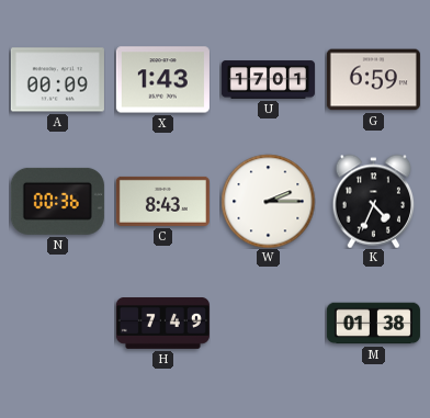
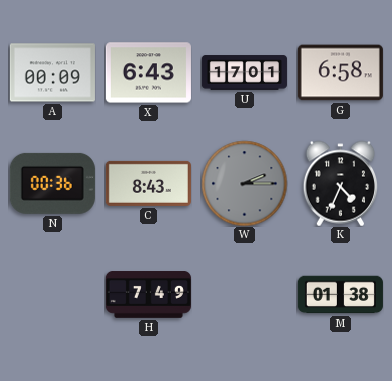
X: 1:43 -> 6:43 (148, 73)
G: 6:59 -> 6:58 (340, 73)
W dial: white -> grey (244, 183)
